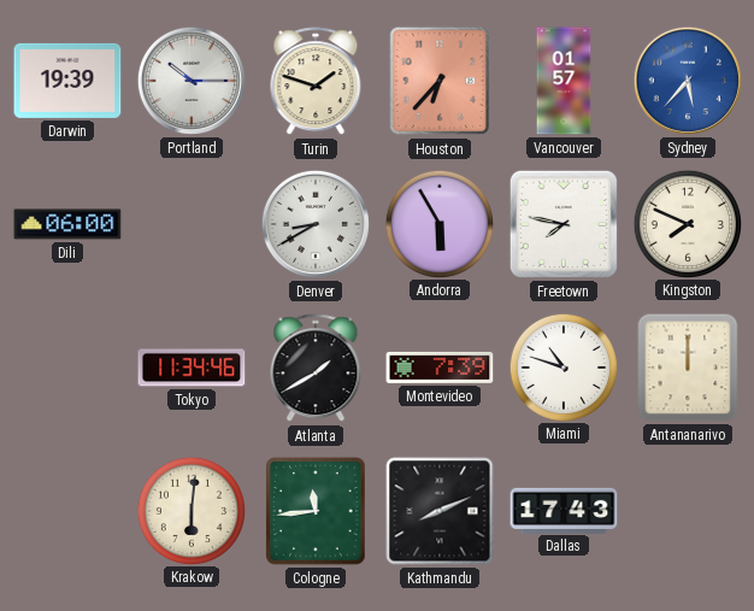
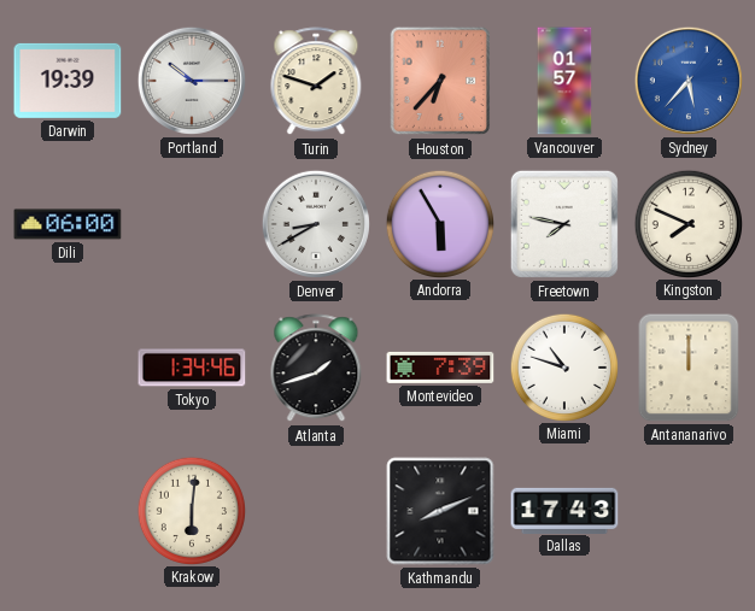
Tokyo: 11:34 -> 1:34 (192, 368)
Atlanta: 1:40 -> 1:42 (316, 369)
Cologne: 11:44 -> none (316, 511)
